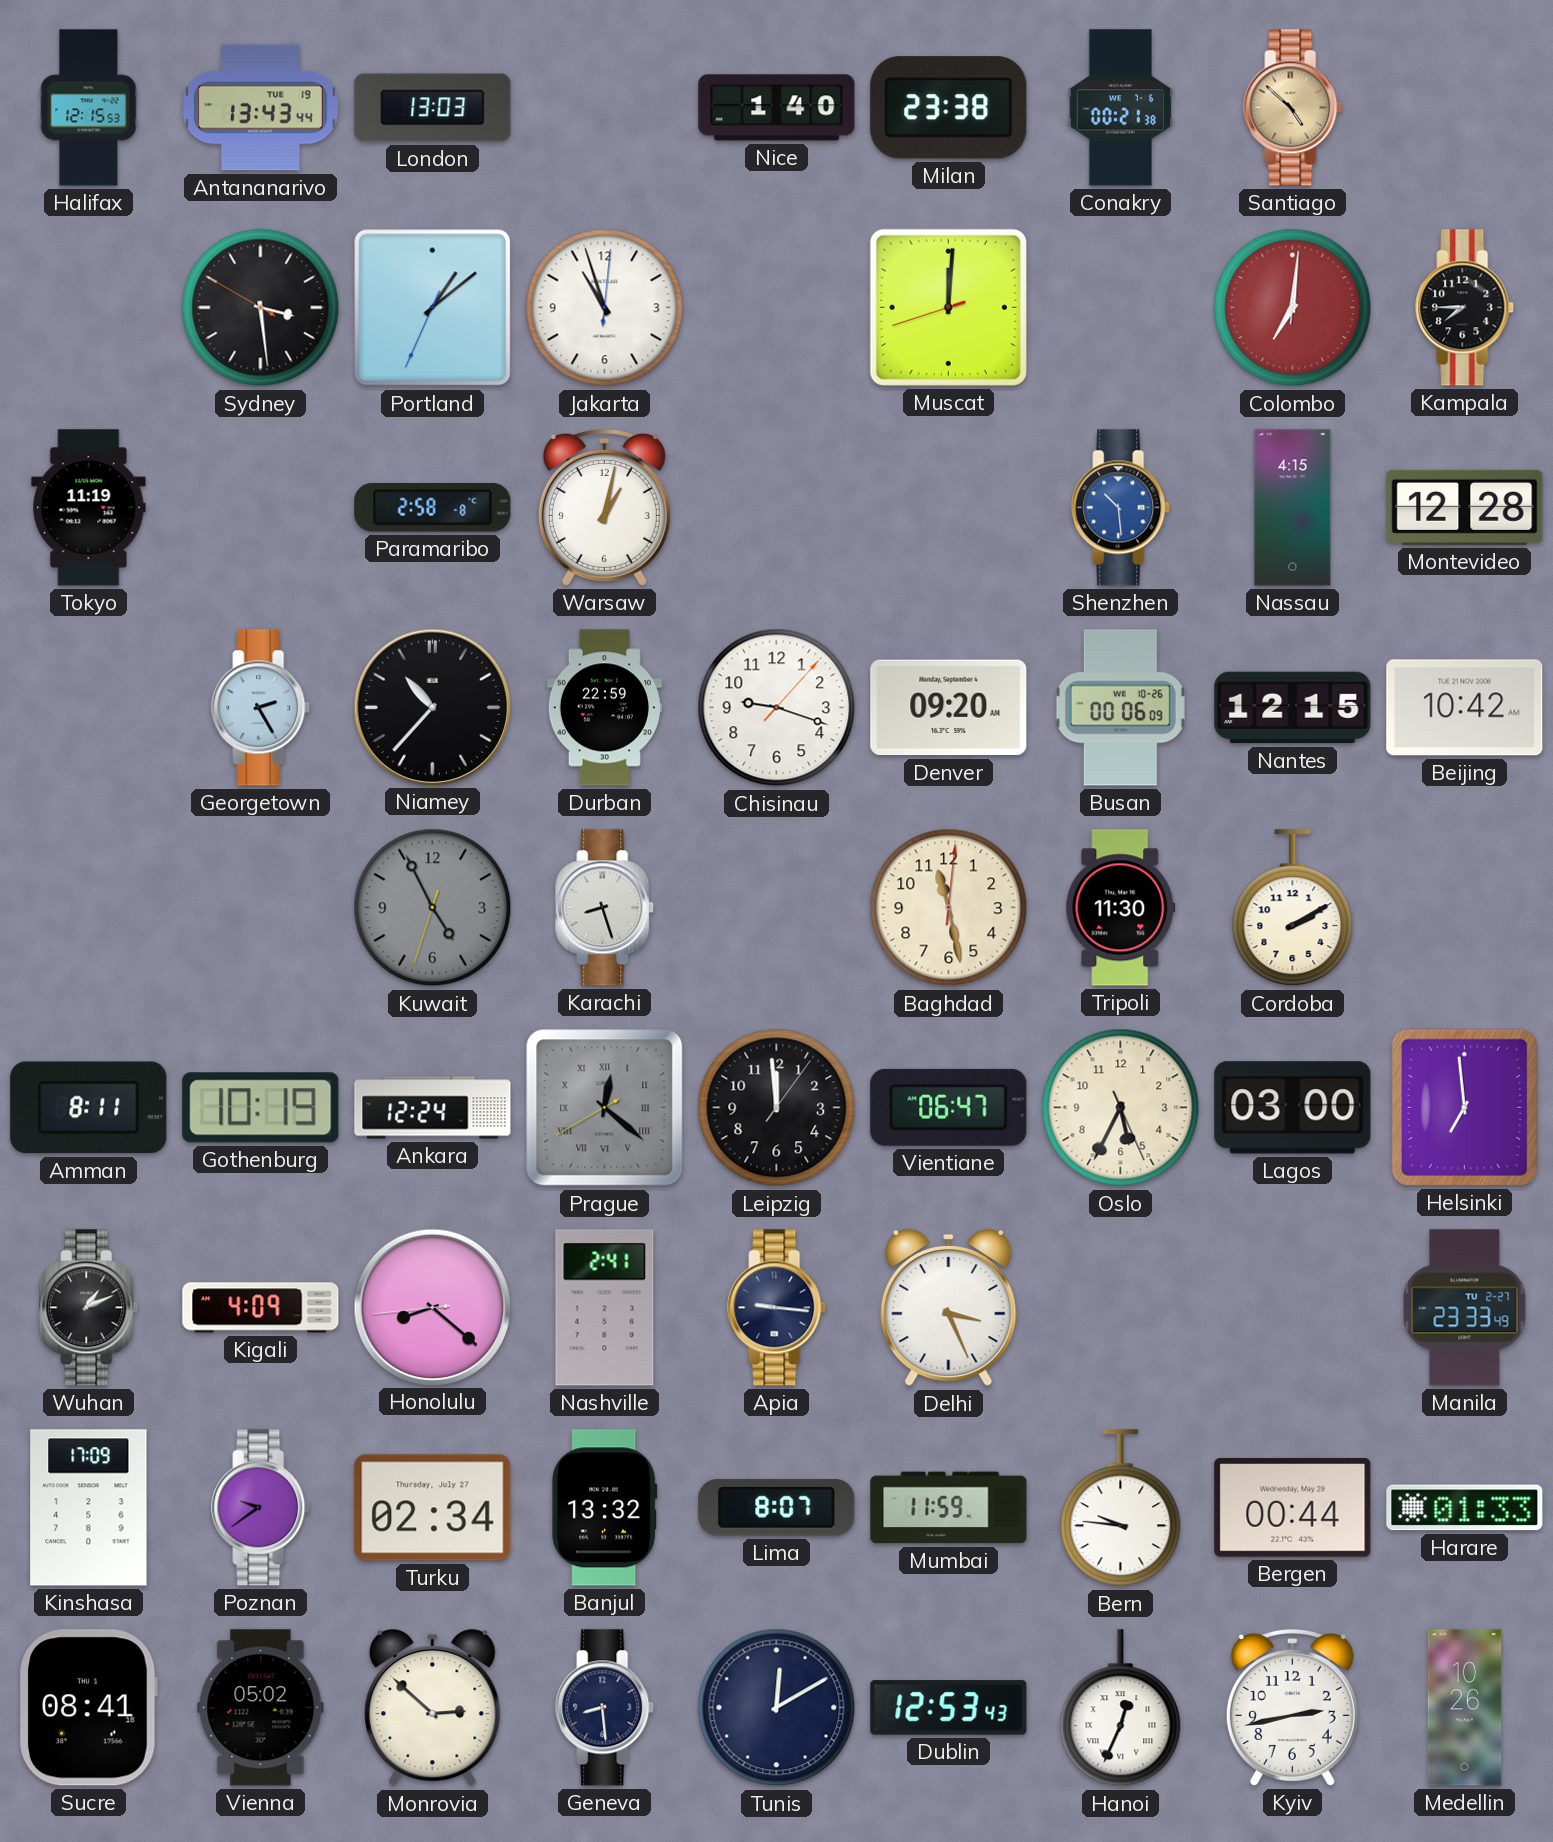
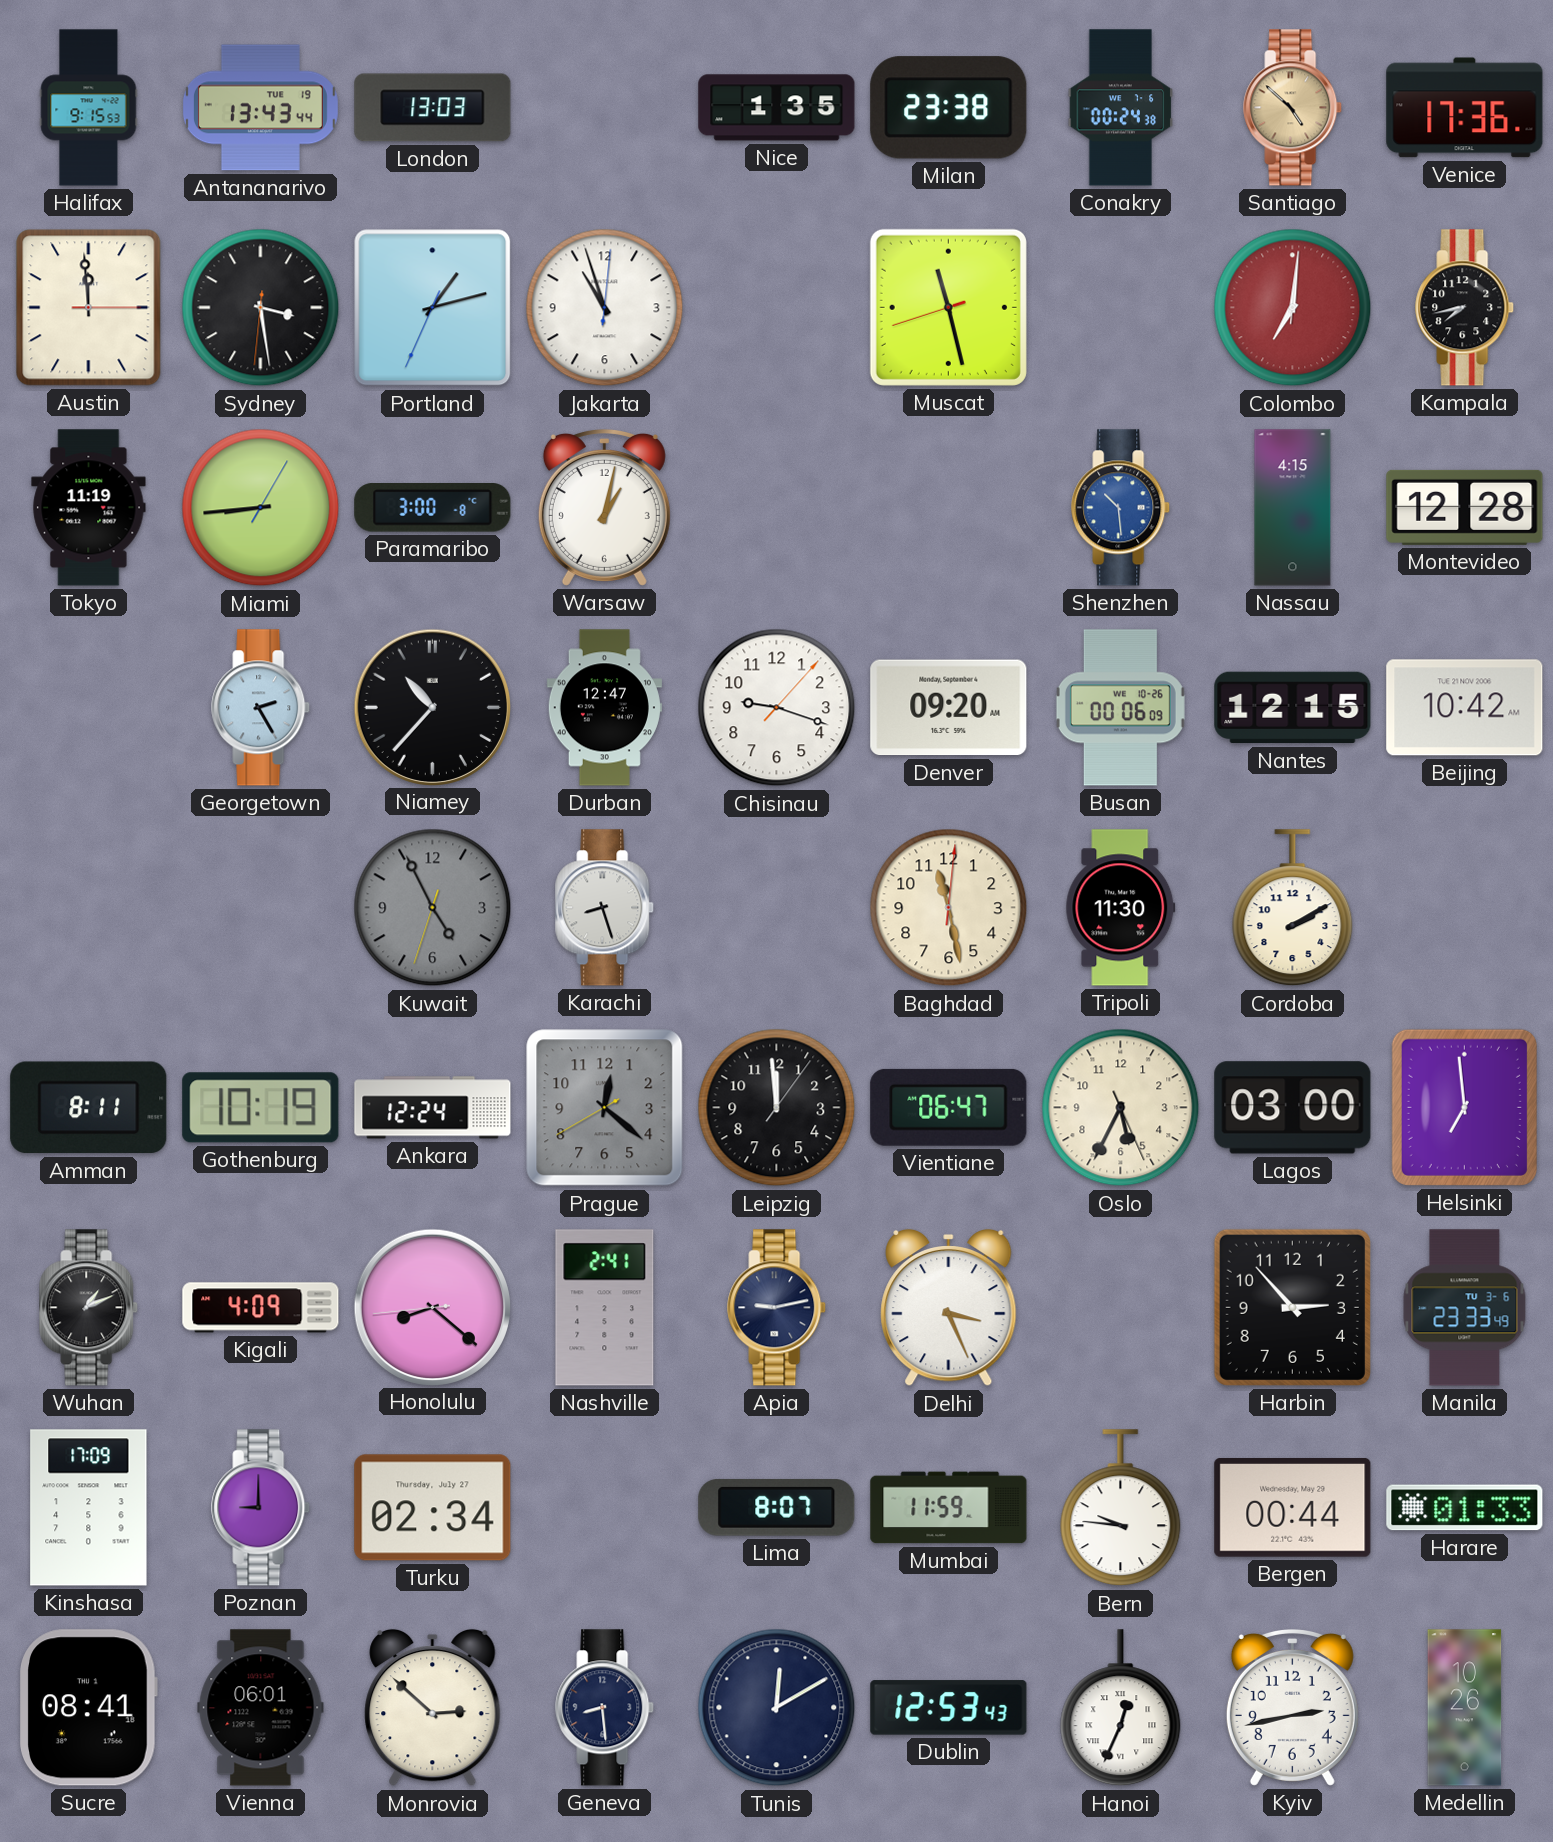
Halifax: 12:15 -> 9:15 (89, 108)
Nice: 1:40 -> 1:35 (777, 108)
Conakry: 00:21 -> 00:24 (1121, 108)
Venice: none -> 17:36 (1465, 108)
Austin: none -> 11:59 (89, 308)
Sydney: 3:28:50 -> 3:28:31 (261, 308)
Portland: 1:08 -> 1:12 (433, 308)
Muscat: 12:00 -> 11:27 (948, 307)
Kampala: 7:45 -> 7:43 (1465, 308)
Miami: none -> 8:44 (261, 508)
Paramaribo: 2:58 -> 3:00 (433, 508)
Durban: 22:59 -> 12:47 (604, 708)
Prague numerals: Roman -> Arabic (605, 1108)
Apia: 9:16 -> 9:13 (777, 1308)
Harbin: none -> 2:53 (1292, 1307)
Manila date: TU 2-27 -> TU 3-6 (1465, 1308)
Poznan: 9:39 -> 9:00 (261, 1508)
Banjul: 13:32 -> none (605, 1508)
Vienna: 05:02 -> 06:01 (261, 1708)
